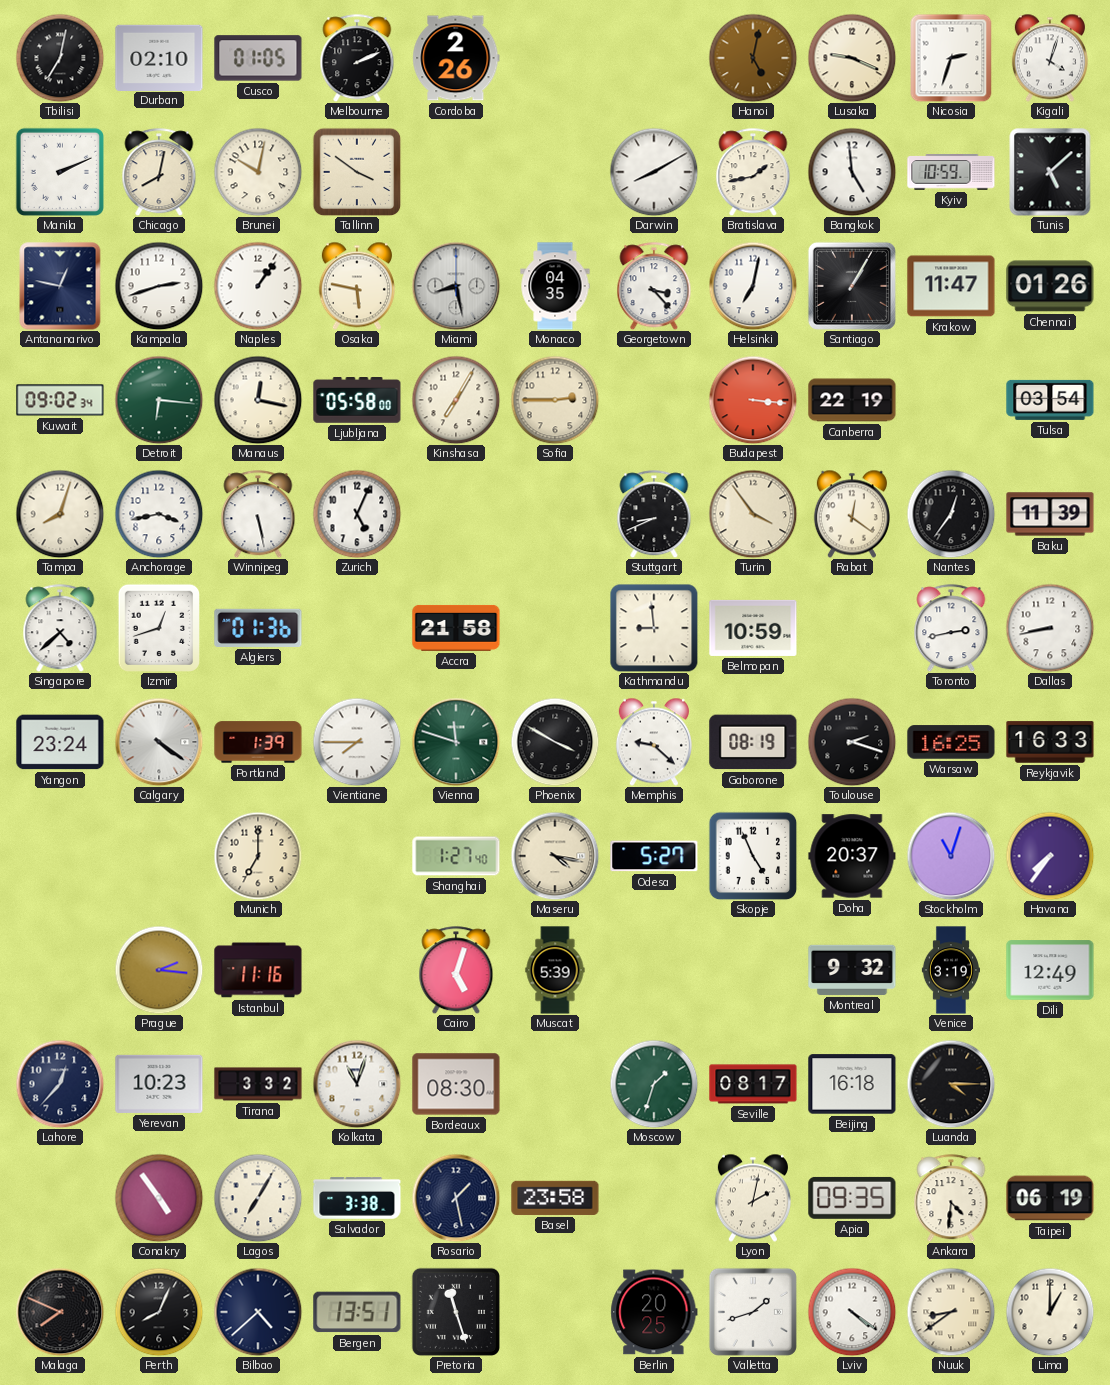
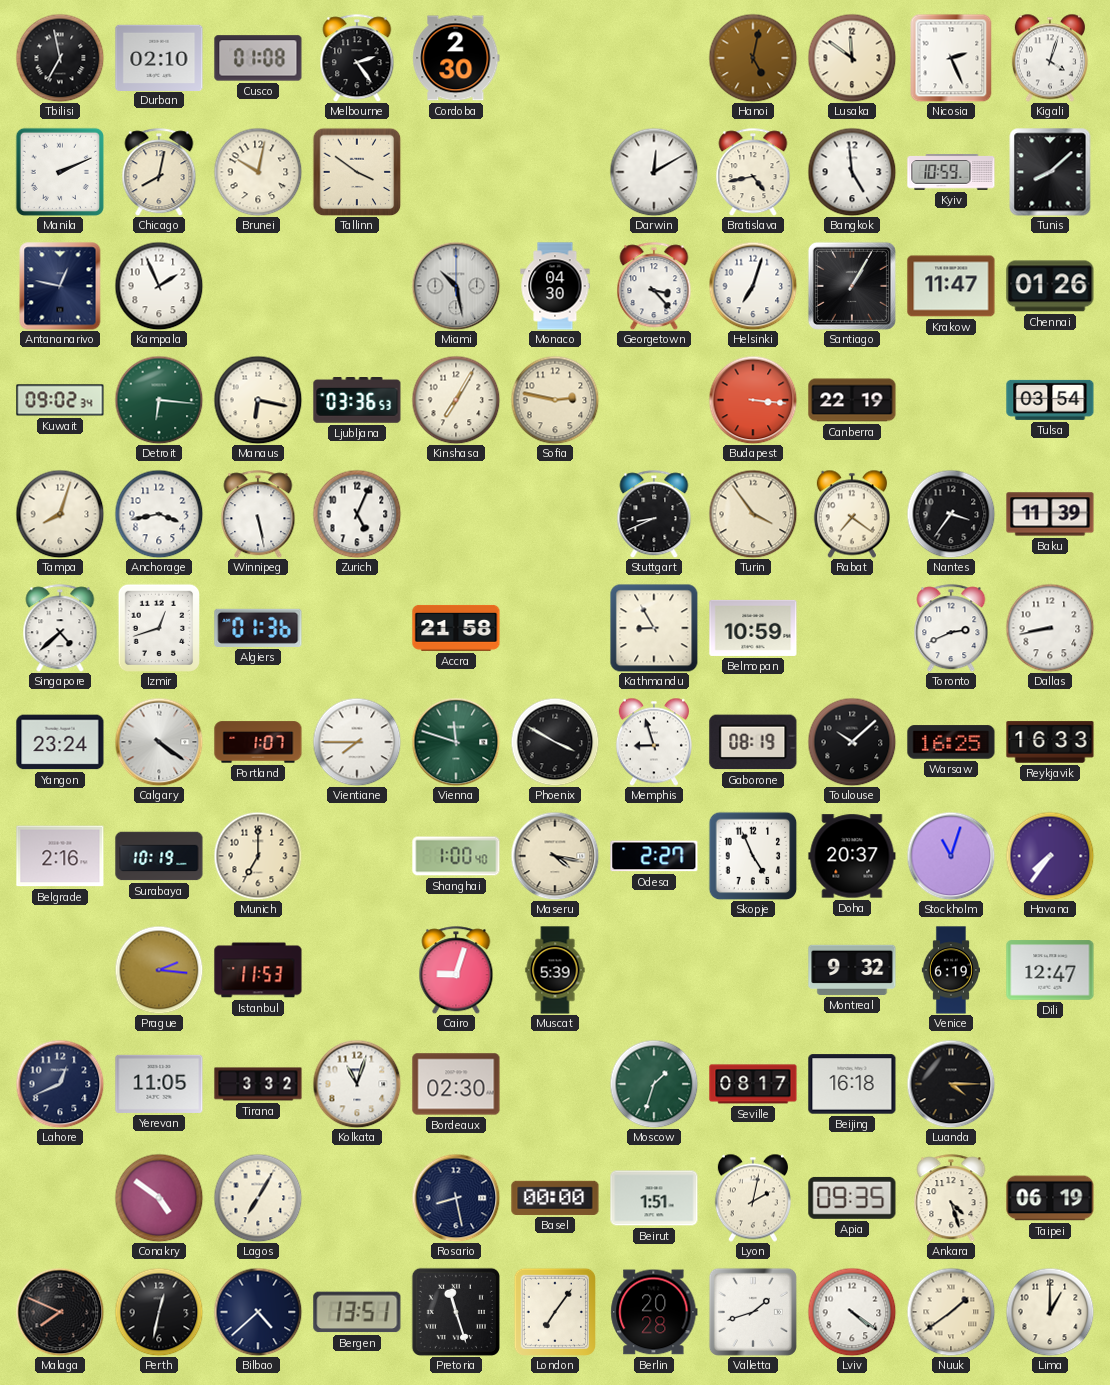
Tbilisi: 7:02 -> 6:58 (60, 58)
Cusco: 01:05 -> 01:08 (258, 58)
Melbourne: 2:11 -> 2:24 (357, 58)
Cordoba: 2:26 -> 2:30 (456, 58)
Lusaka: 9:19 -> 11:51 (852, 58)
Nicosia: 2:33 -> 2:26 (951, 58)
Darwin: 8:10 -> 12:10 (654, 172)
Bratislava: 1:43 -> 4:43 (753, 172)
Tunis: 5:08 -> 8:08 (1050, 172)
Kampala: 2:42 -> 1:56 (159, 286)
Naples: 1:06 -> none (258, 286)
Osaka: 5:47 -> none (357, 286)
Miami: 8:28 -> 10:28 (456, 286)
Monaco: 04:35 -> 04:30 (555, 286)
Helsinki: 7:02 -> 7:03 (753, 286)
Manaus: 12:17 -> 6:17 (258, 400)
Ljubljana: 05:58 -> 03:36 (357, 401)
Sofia: 2:45 -> 2:47 (555, 400)
Rabat: 12:21 -> 7:21 (852, 514)
Nantes: 12:36 -> 3:36 (951, 514)
Kathmandu: 8:59 -> 8:55 (654, 628)
Toronto: 2:43 -> 2:41 (951, 628)
Portland: 1:39 -> 1:07 (258, 742)
Memphis: 9:22 -> 8:57 (654, 742)
Toulouse: 2:18 -> 10:08 (852, 742)
Belgrade: none -> 2:16 (60, 856)
Surabaya: none -> 10:19 (159, 856)
Shanghai: 1:27 -> 1:00 (456, 856)
Odesa: 5:27 -> 2:27 (654, 856)
Istanbul: 11:16 -> 11:53 (258, 970)
Cairo: 5:03 -> 9:03 (456, 970)
Venice: 3:19 -> 6:19 (950, 970)
Dili: 12:49 -> 12:47 (1050, 970)
Lahore: 12:37 -> 12:41 (60, 1084)
Yerevan: 10:23 -> 11:05 (159, 1084)
Bordeaux: 08:30 -> 02:30 (456, 1084)
Conakry: 4:54 -> 4:51 (159, 1198)
Salvador: 3:38 -> none (357, 1198)
Rosario: 1:28 -> 8:28 (456, 1198)
Basel: 23:58 -> 00:00 (555, 1198)
Beirut: none -> 1:51 (654, 1198)
Ankara: 4:31 -> 4:27 (951, 1198)
Perth: 8:04 -> 12:32 (159, 1312)
London: none -> 7:06 (554, 1311)
Berlin: 20:25 -> 20:28 (654, 1312)
Nuuk: 8:39 -> 1:39 (951, 1312)
